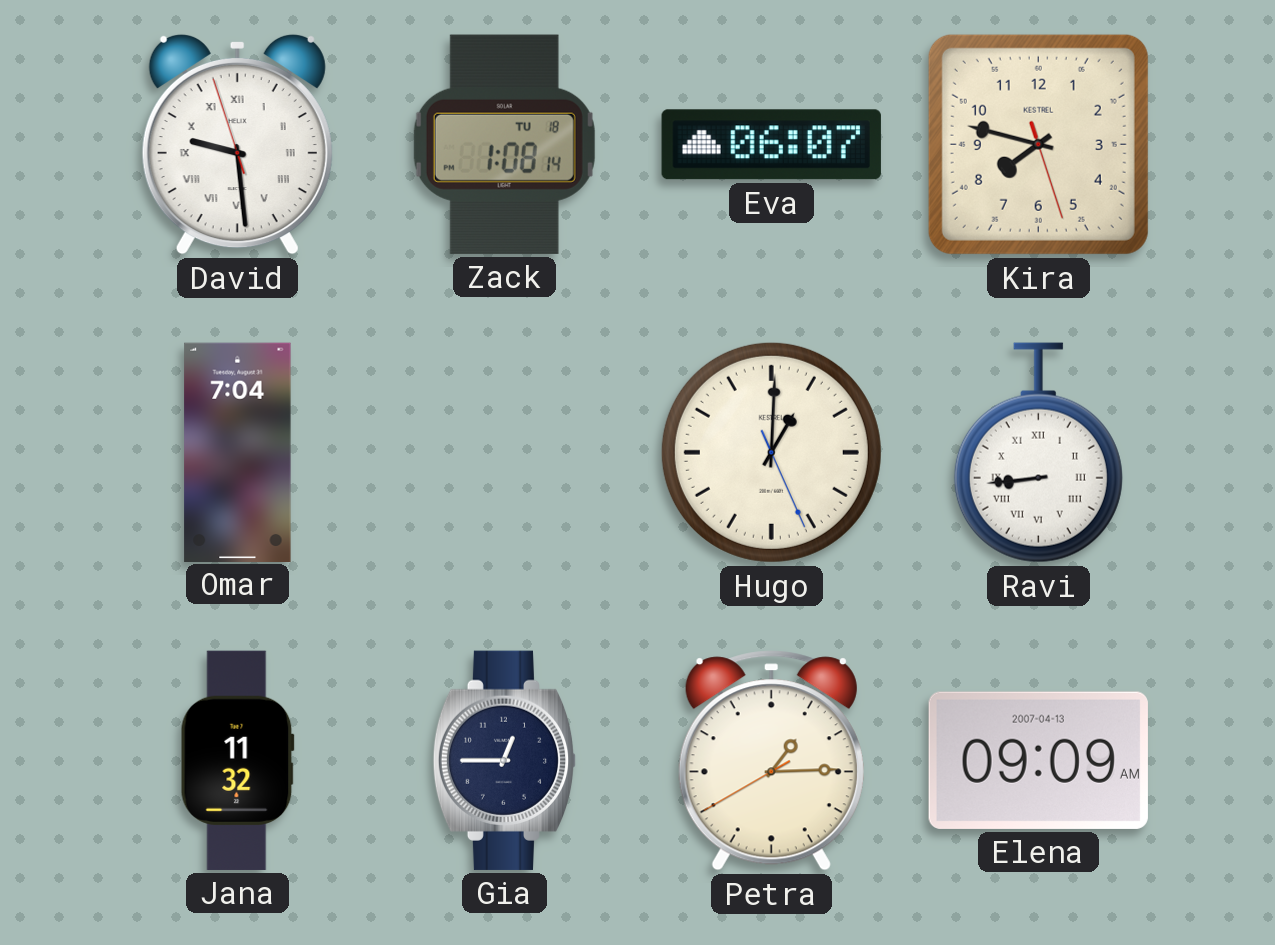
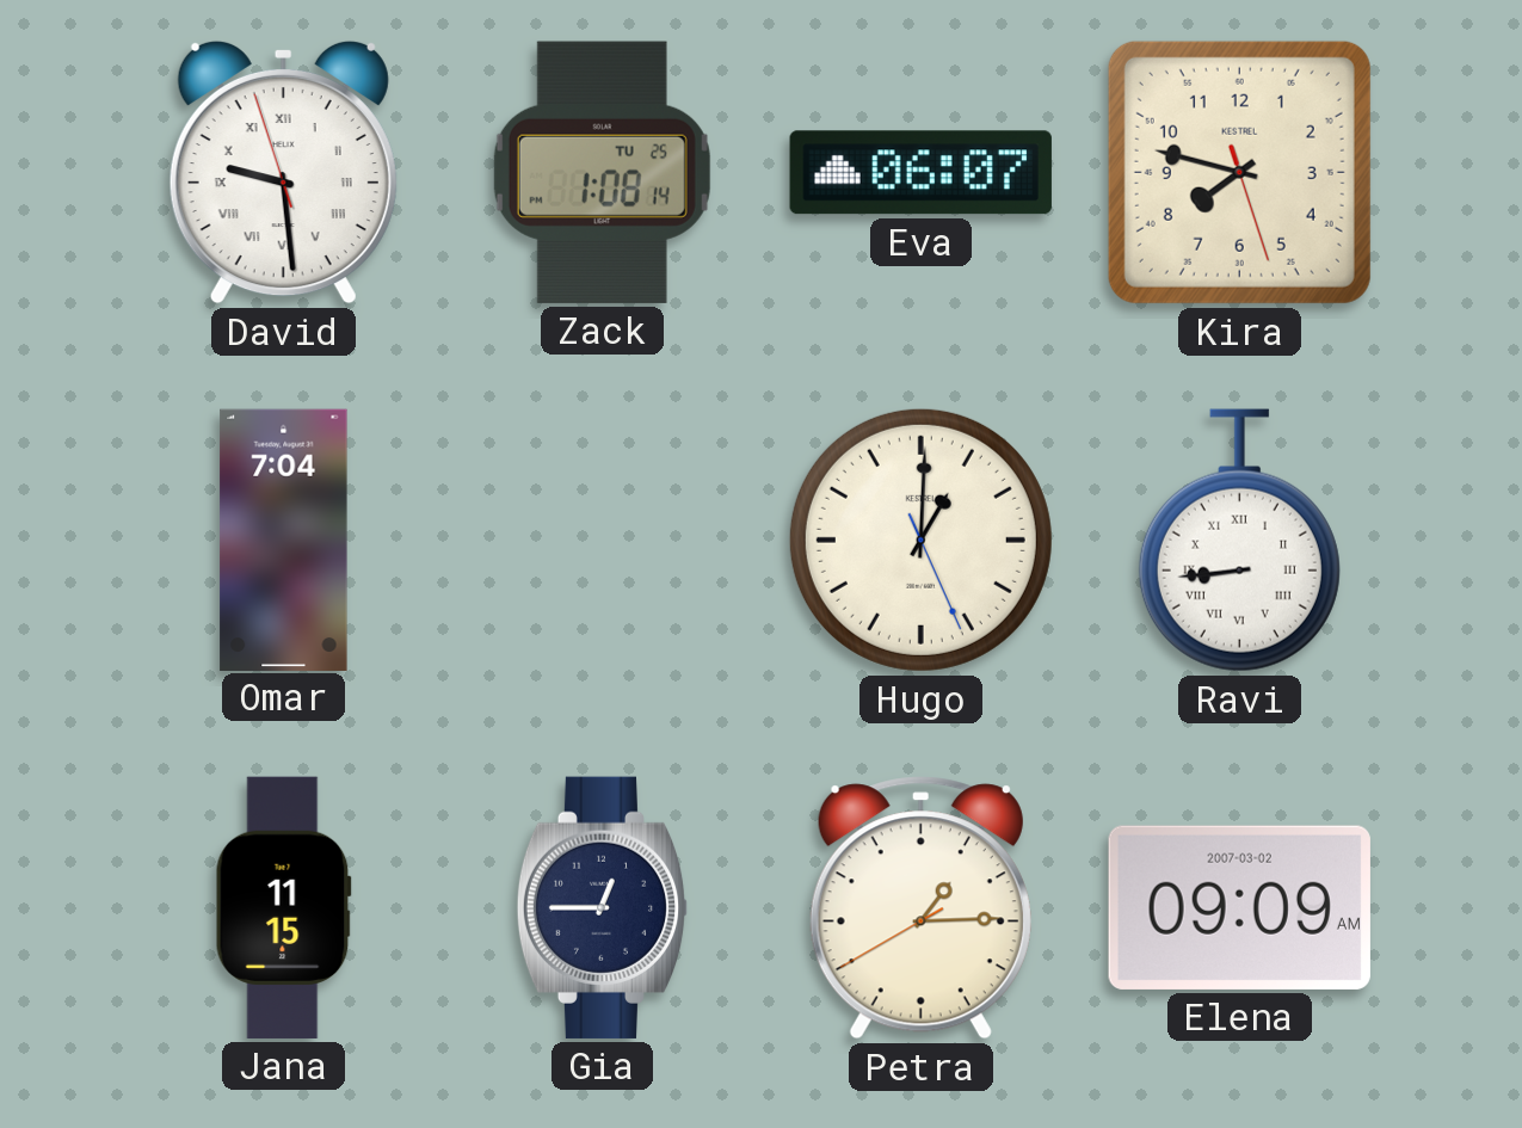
Zack date: TU 18 -> TU 25 (602, 172)
Jana: 11:32 -> 11:15 (283, 907)
Elena date: 2007-04-13 -> 2007-03-02 (1239, 907)
